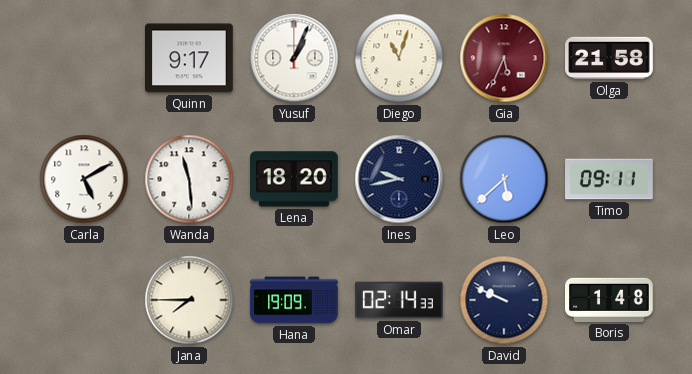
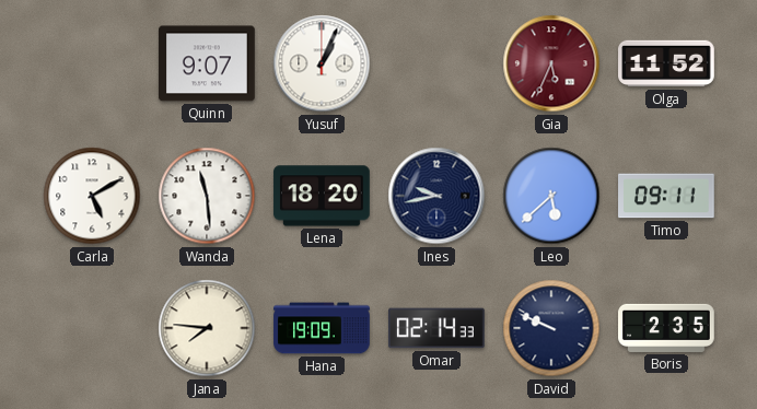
Quinn: 9:17 -> 9:07 (207, 63)
Diego: 11:03 -> none (399, 58)
Olga: 21:58 -> 11:52 (666, 63)
Jana: 7:45 -> 7:46 (207, 328)
Boris: 1:48 -> 2:35 (666, 328)
